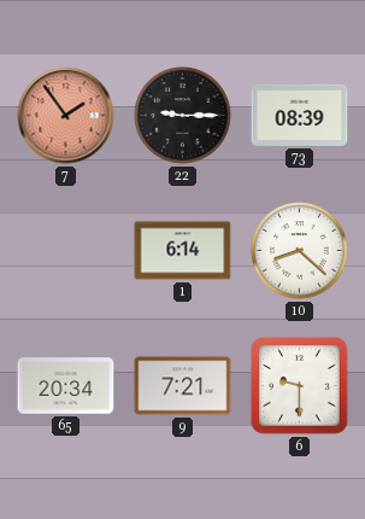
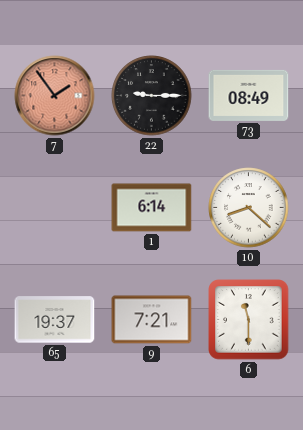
73: 08:39 -> 08:49 (249, 95)
65: 20:34 -> 19:37 (55, 320)
6: 9:30 -> 11:30 (249, 320)
